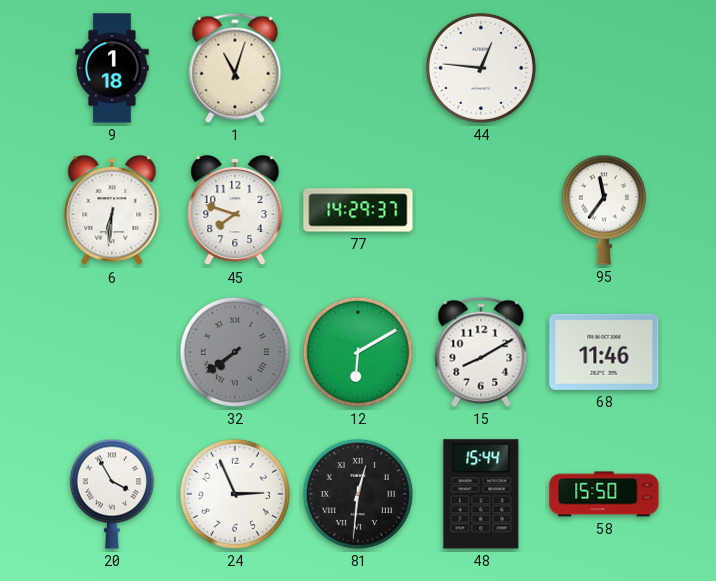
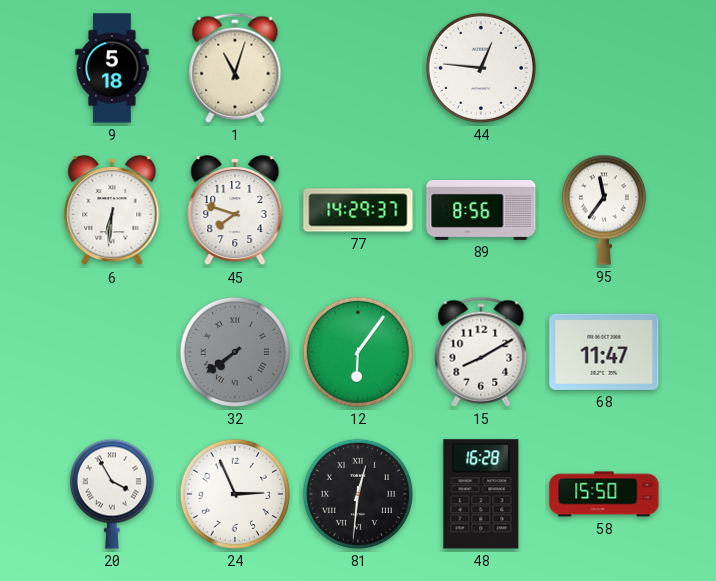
9: 1:18 -> 5:18 (112, 68)
89: none -> 8:56 (481, 211)
12: 6:10 -> 6:06 (358, 352)
68: 11:46 -> 11:47 (604, 352)
48: 15:44 -> 16:28 (481, 494)
